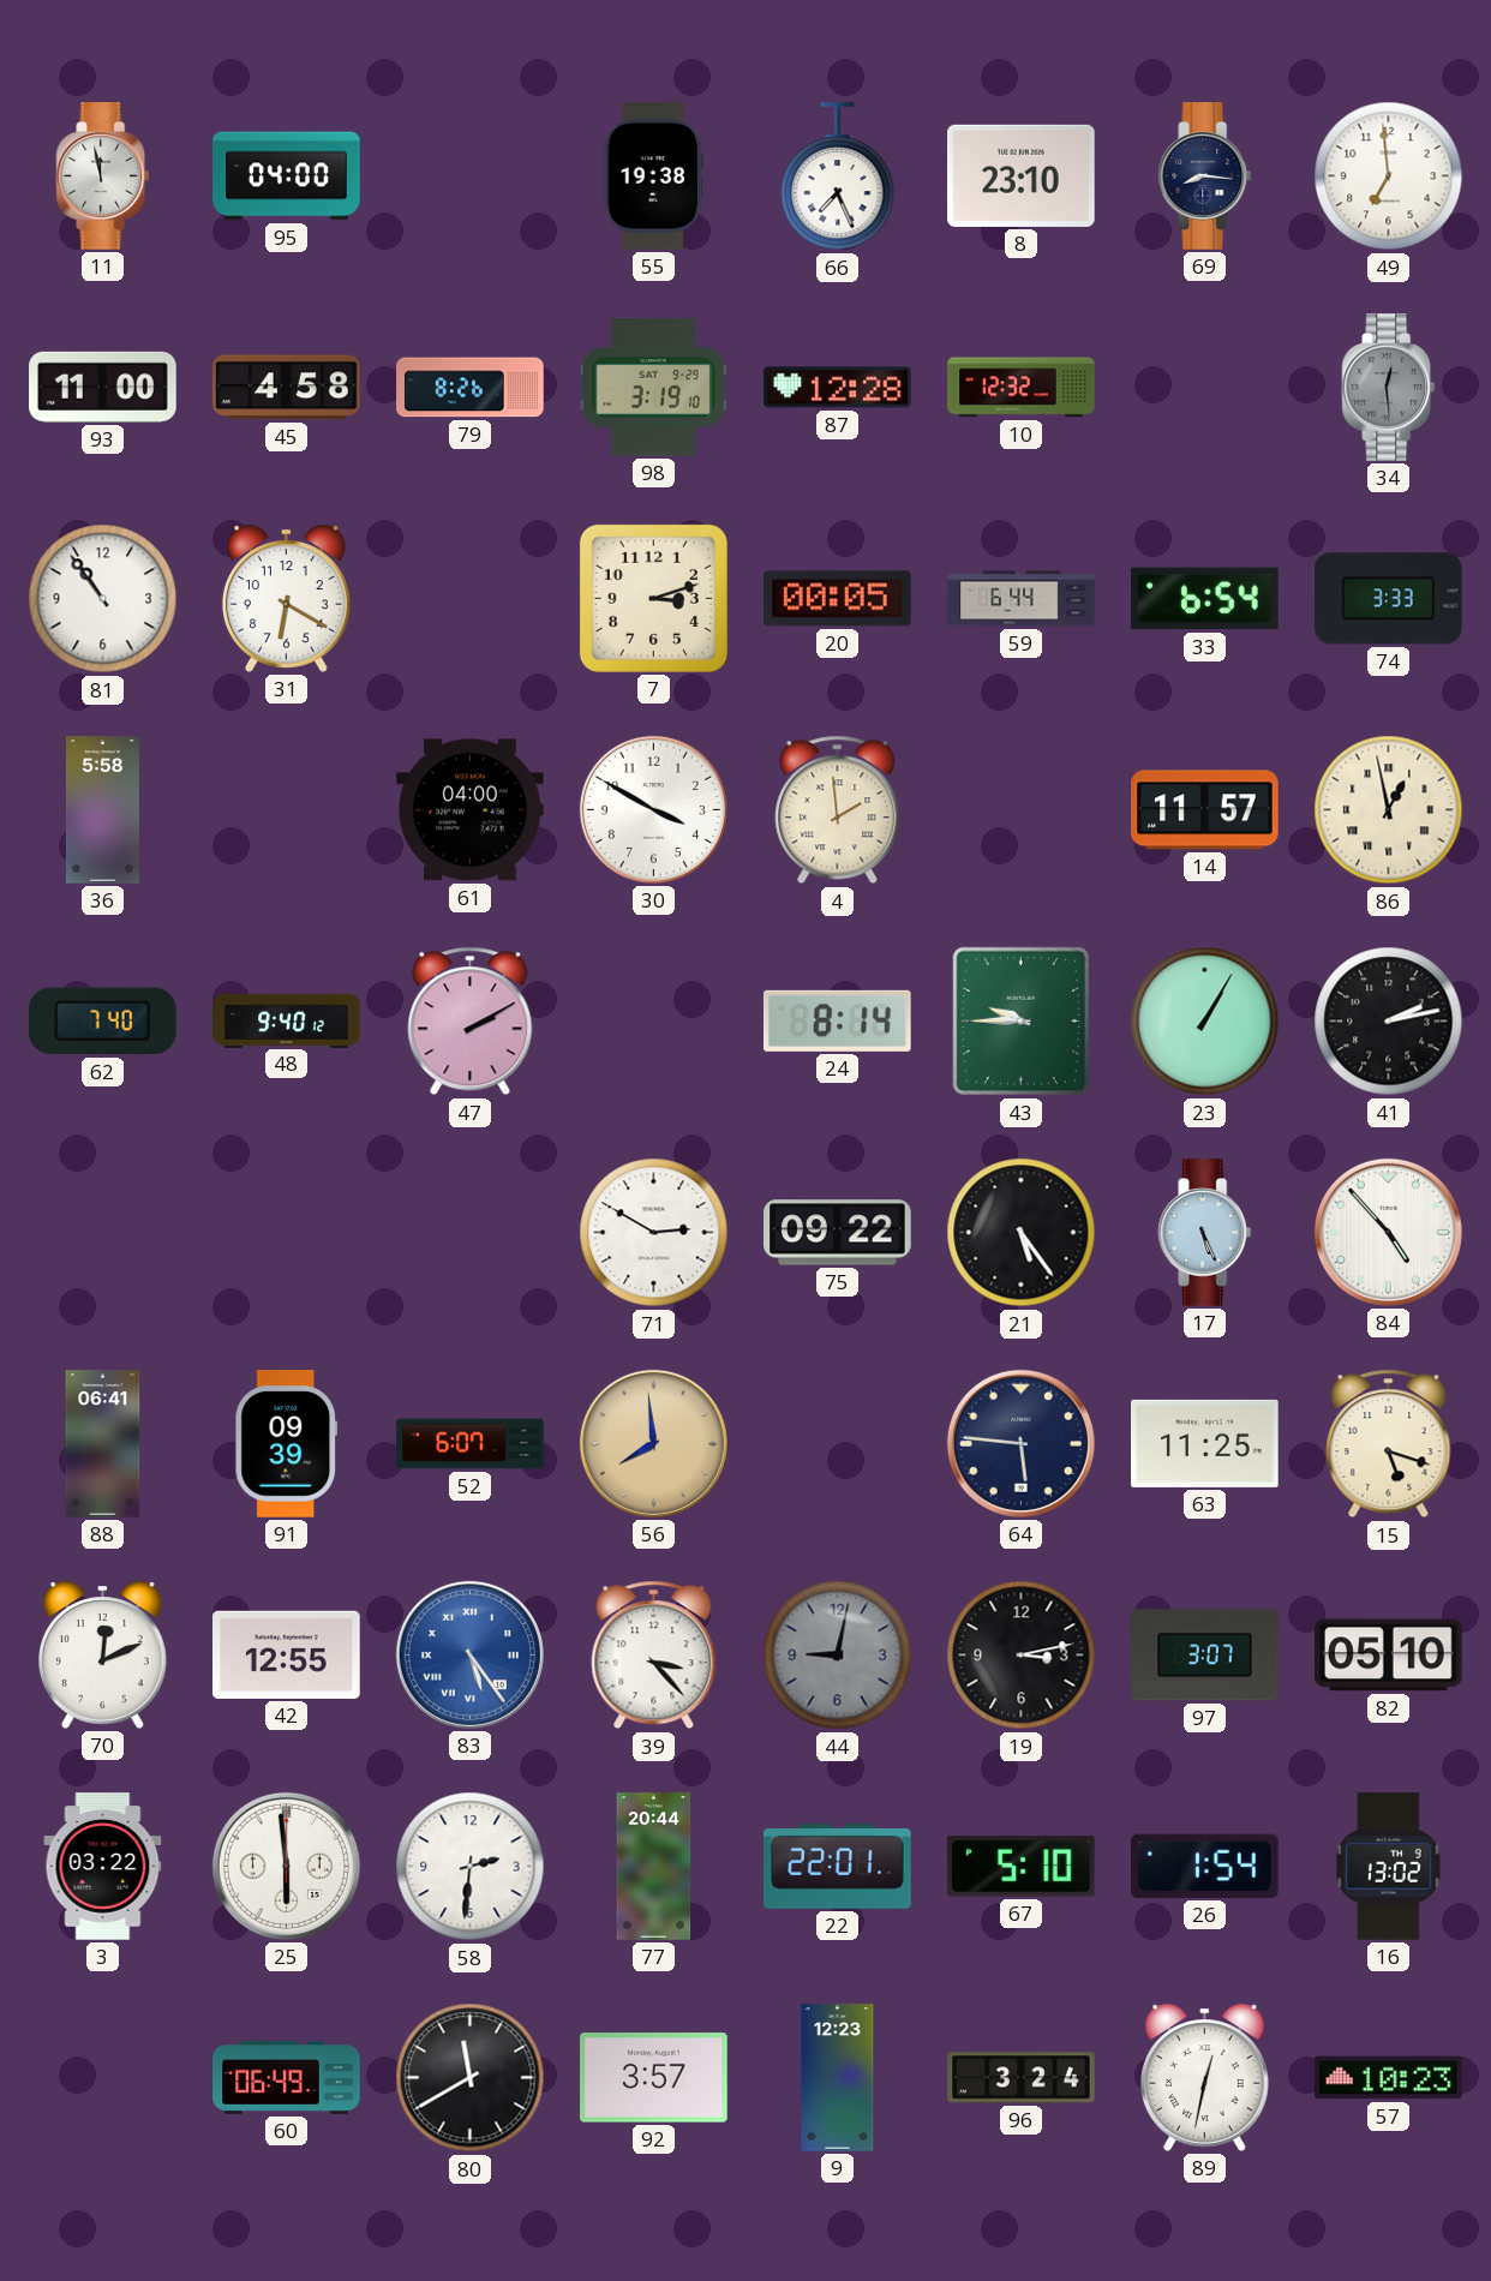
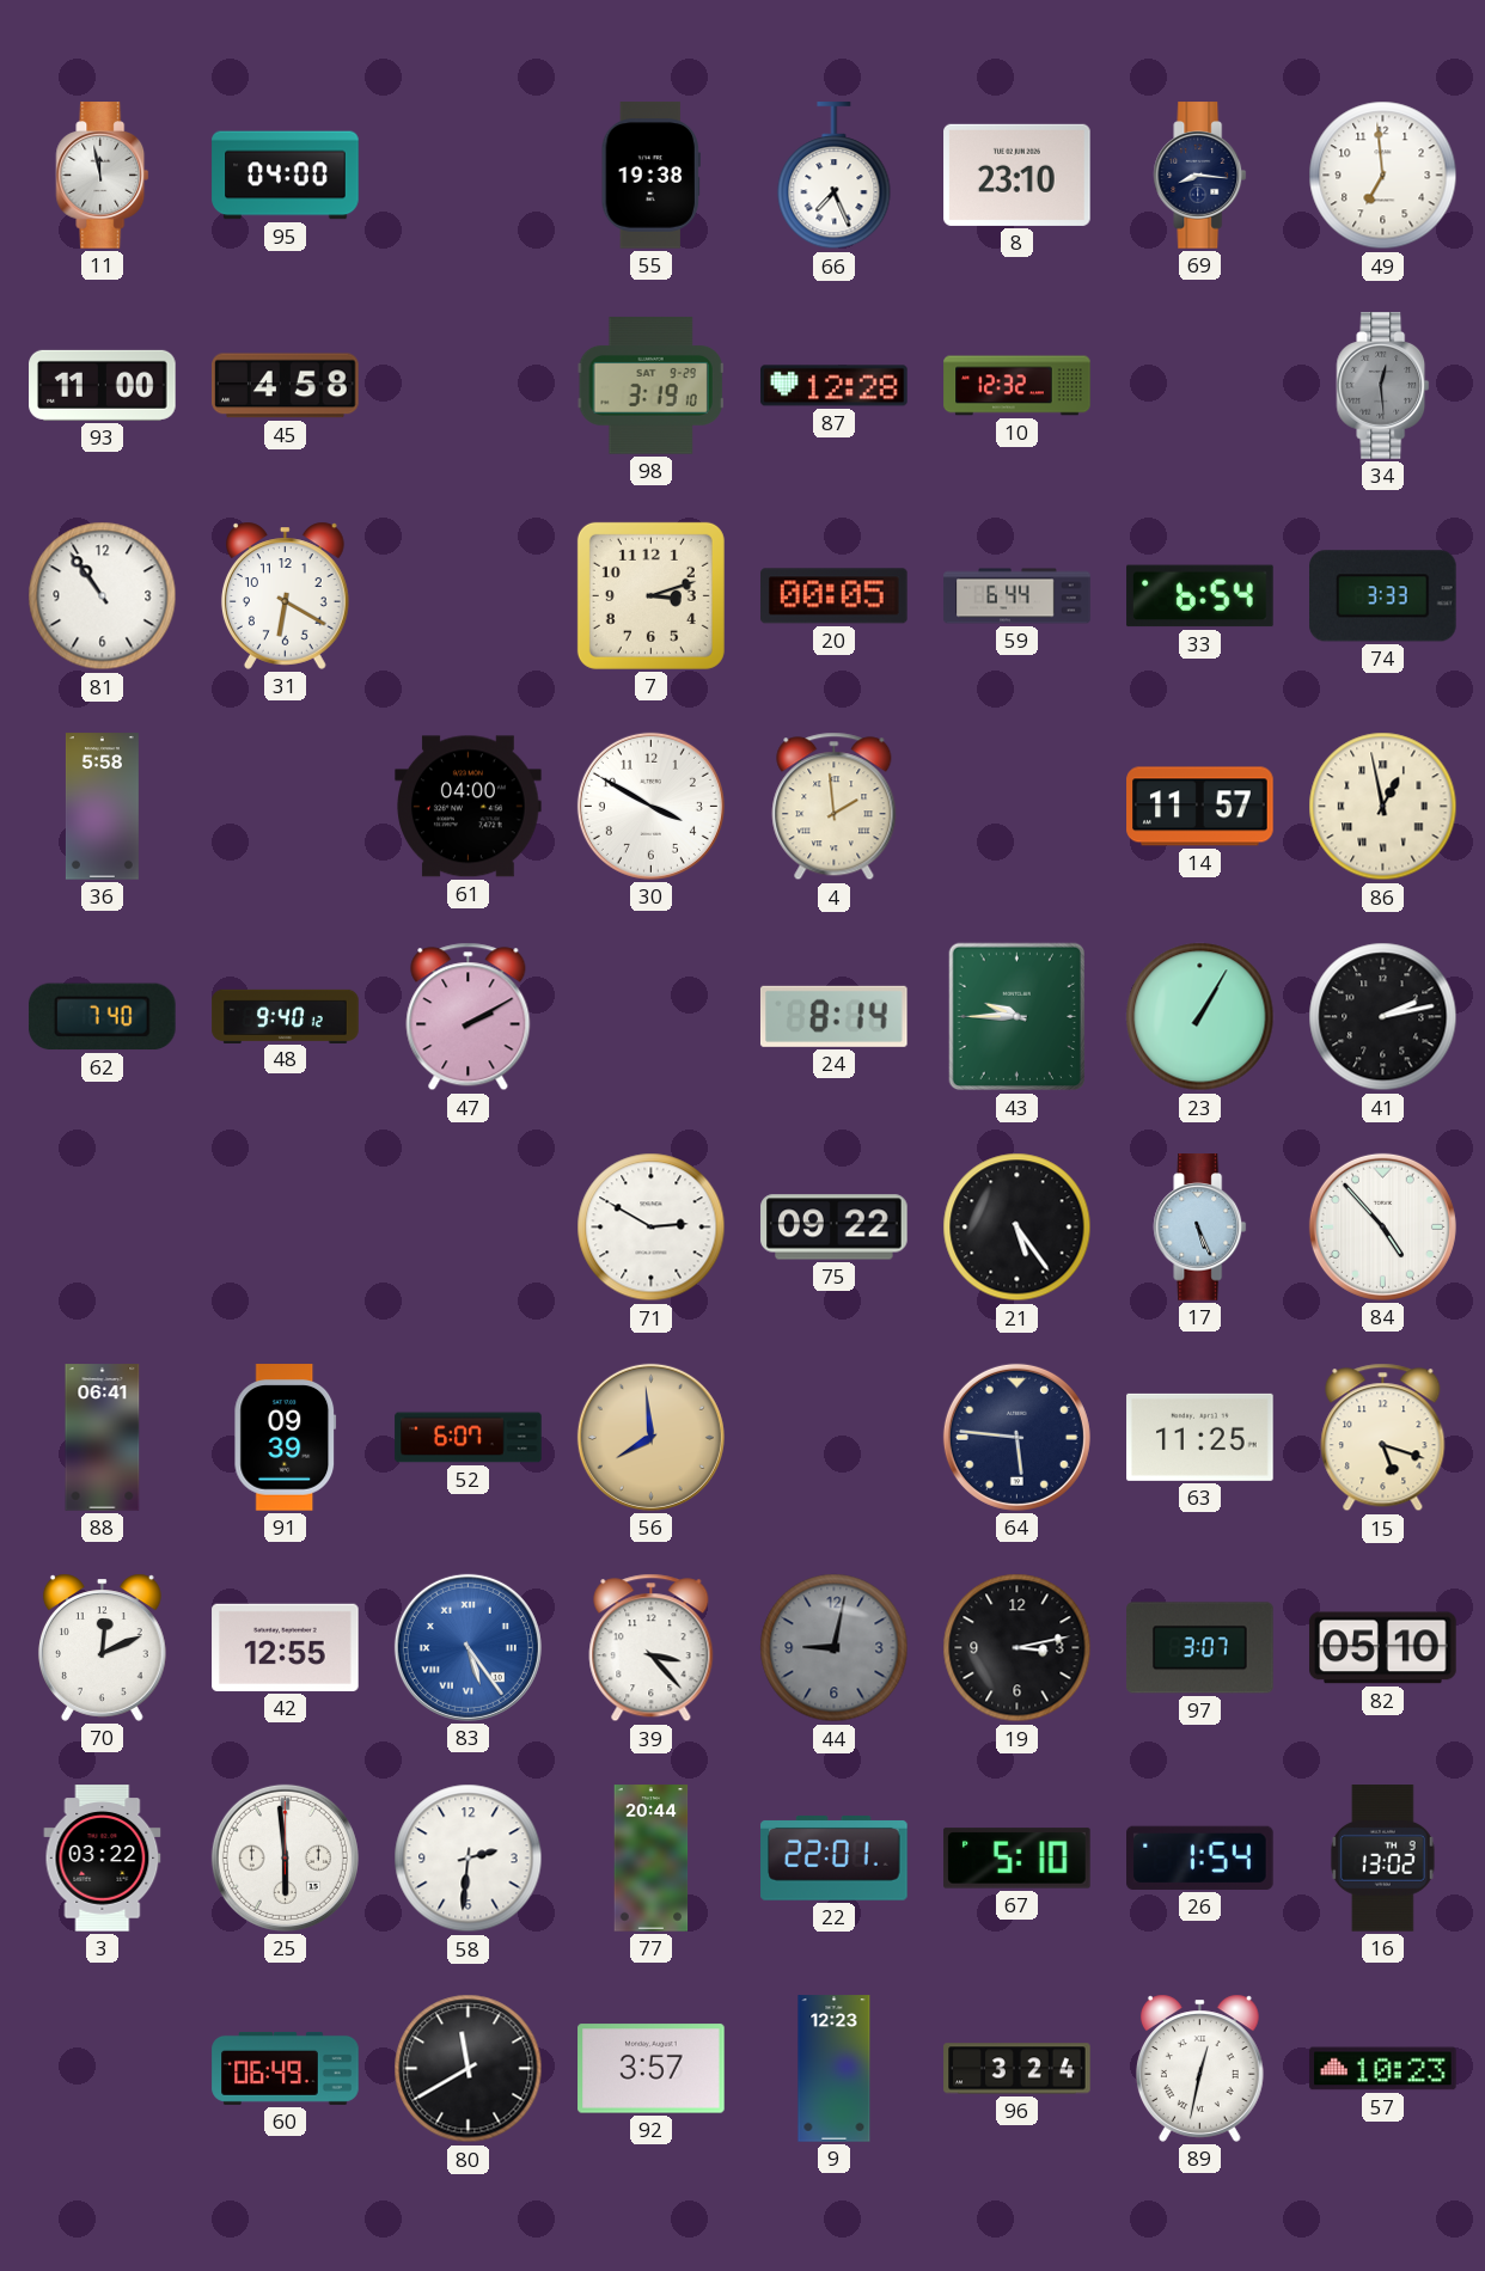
79: 8:26 -> none (471, 388)
